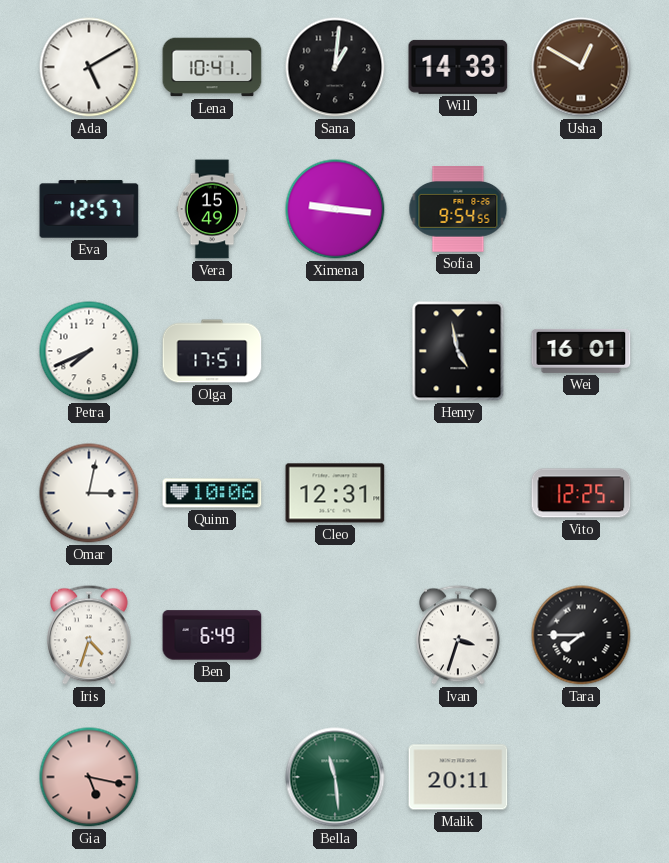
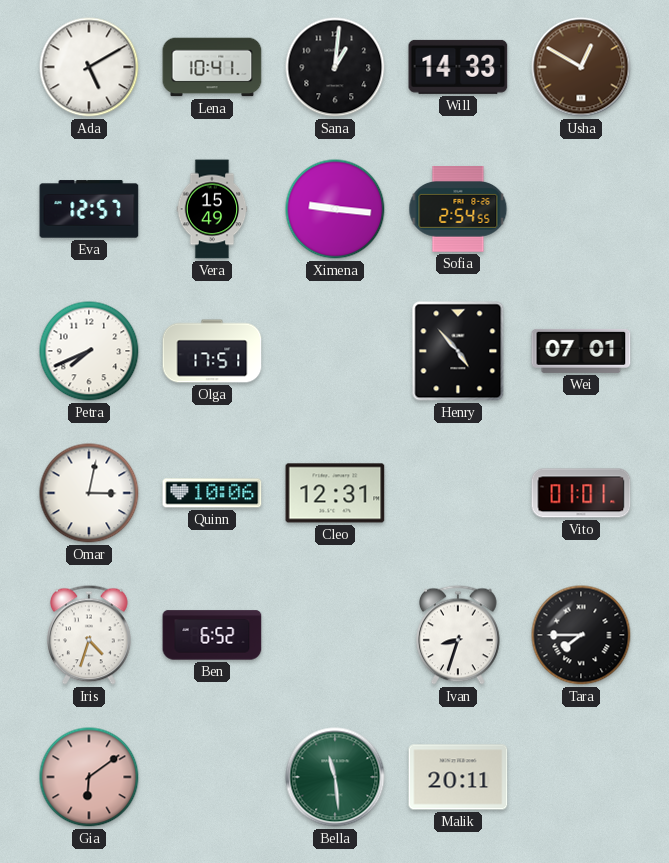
Sofia: 9:54 -> 2:54 (458, 209)
Henry: 4:58 -> 4:53 (458, 351)
Wei: 16:01 -> 07:01 (581, 351)
Vito: 12:25 -> 01:01 (581, 493)
Ben: 6:49 -> 6:52 (212, 635)
Ivan: 3:33 -> 8:33 (459, 635)
Gia: 5:17 -> 6:09 (89, 777)
